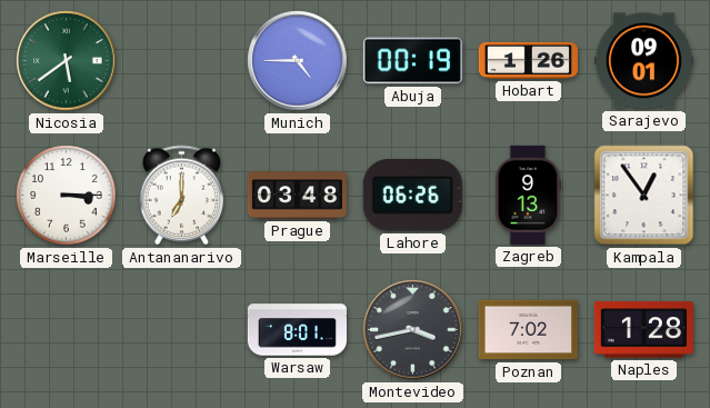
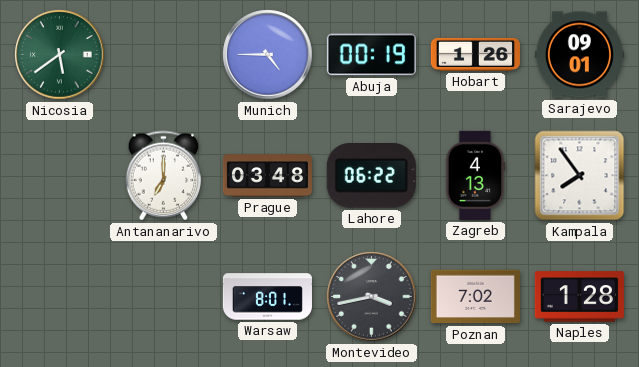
Marseille: 3:15 -> none (67, 196)
Lahore: 06:26 -> 06:22 (371, 176)
Zagreb: 9:13 -> 4:13 (475, 175)
Kampala: 12:54 -> 7:54 (580, 176)
